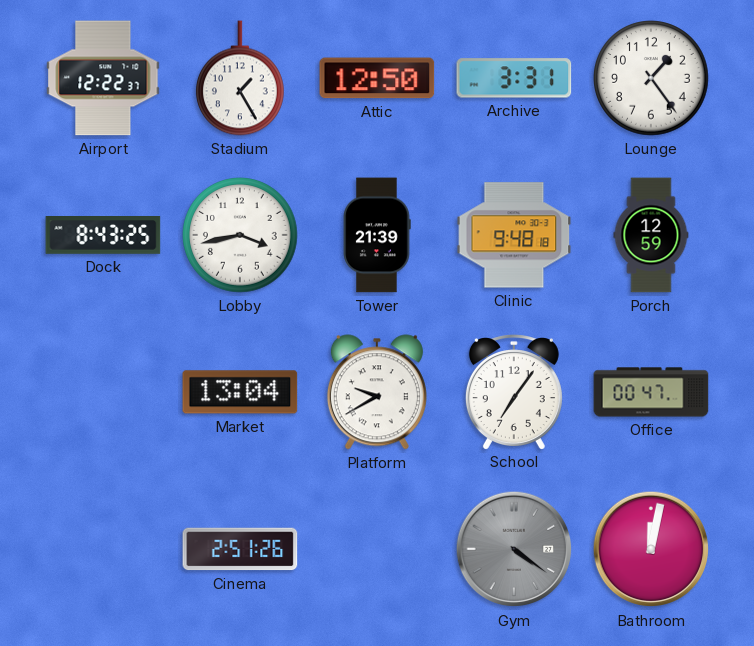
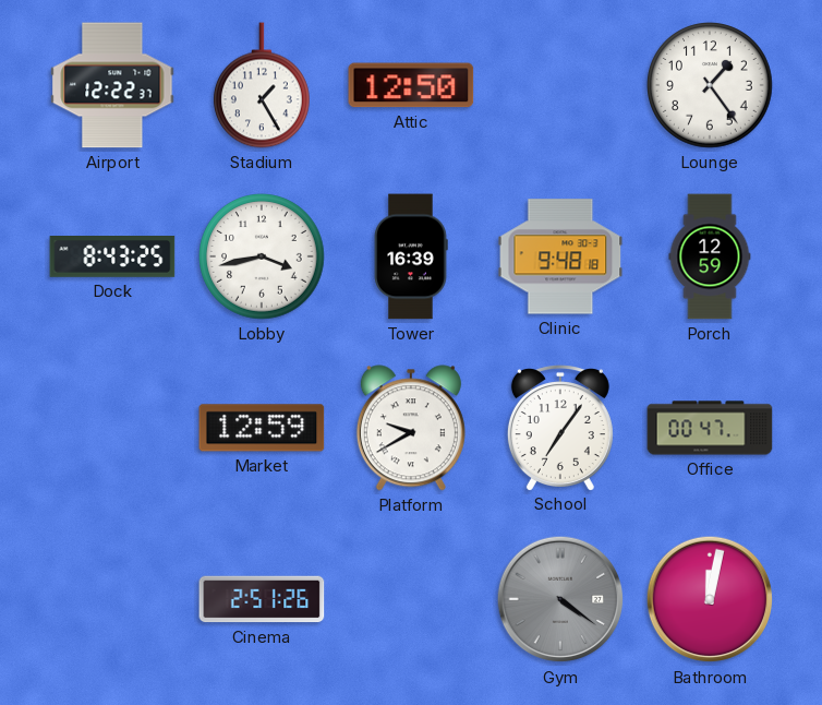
Archive: 3:31 -> none (514, 78)
Tower: 21:39 -> 16:39 (411, 256)
Market: 13:04 -> 12:59 (262, 428)
